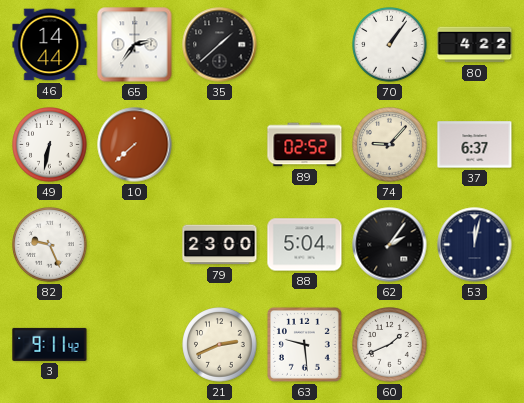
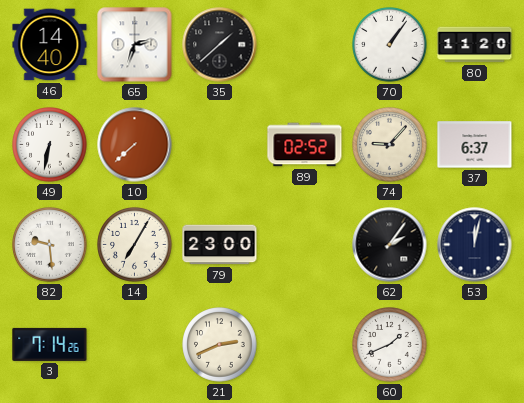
46: 14:44 -> 14:40 (50, 45)
65: 2:36 -> 2:33 (135, 45)
80: 4:22 -> 11:20 (475, 45)
82: 9:26 -> 9:29 (50, 245)
14: none -> 7:05 (135, 245)
88: 5:04 -> none (305, 245)
3: 9:11 -> 7:14 (50, 344)
63: 9:29 -> none (304, 344)
